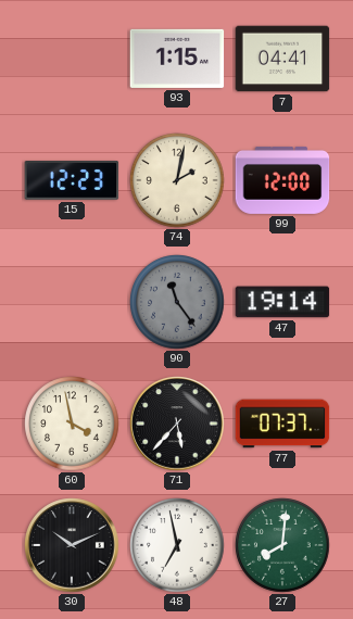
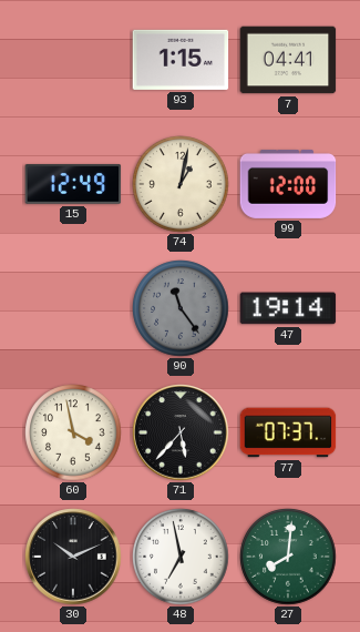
15: 12:23 -> 12:49 (73, 184)
74: 2:02 -> 1:02 (181, 184)
